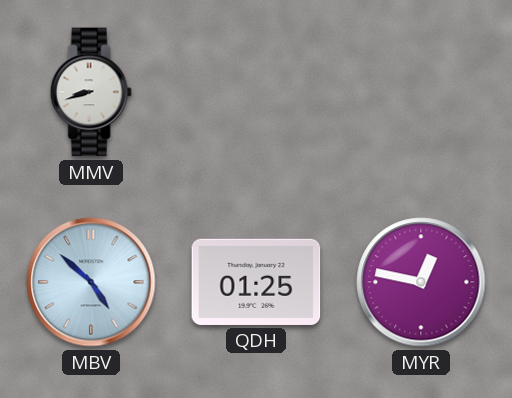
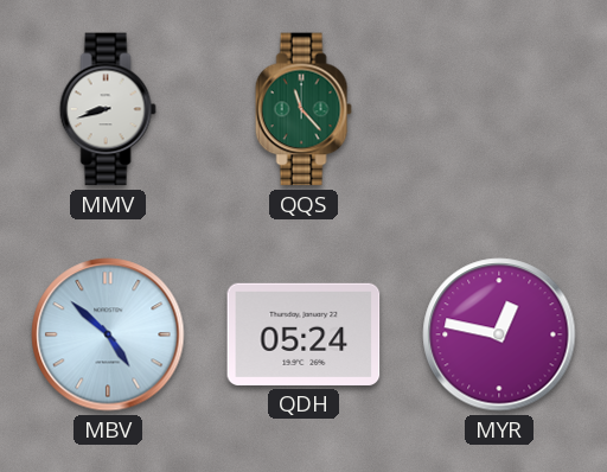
QQS: none -> 11:23 (303, 109)
QDH: 01:25 -> 05:24 (303, 334)
